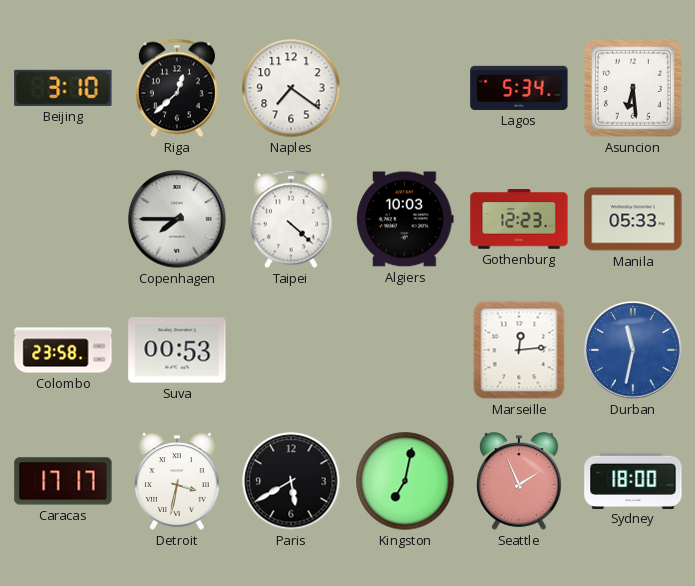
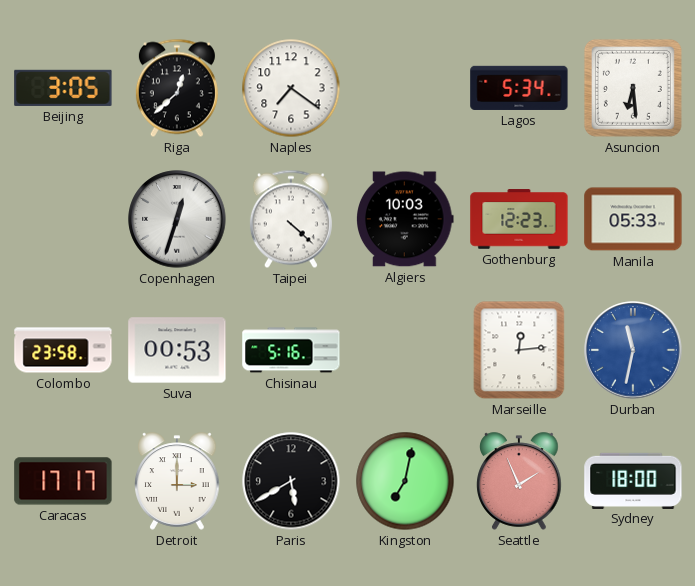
Beijing: 3:10 -> 3:05 (63, 88)
Copenhagen: 7:45 -> 12:33 (177, 219)
Chisinau: none -> 5:16 (291, 350)
Detroit: 3:32 -> 3:00 (177, 481)
